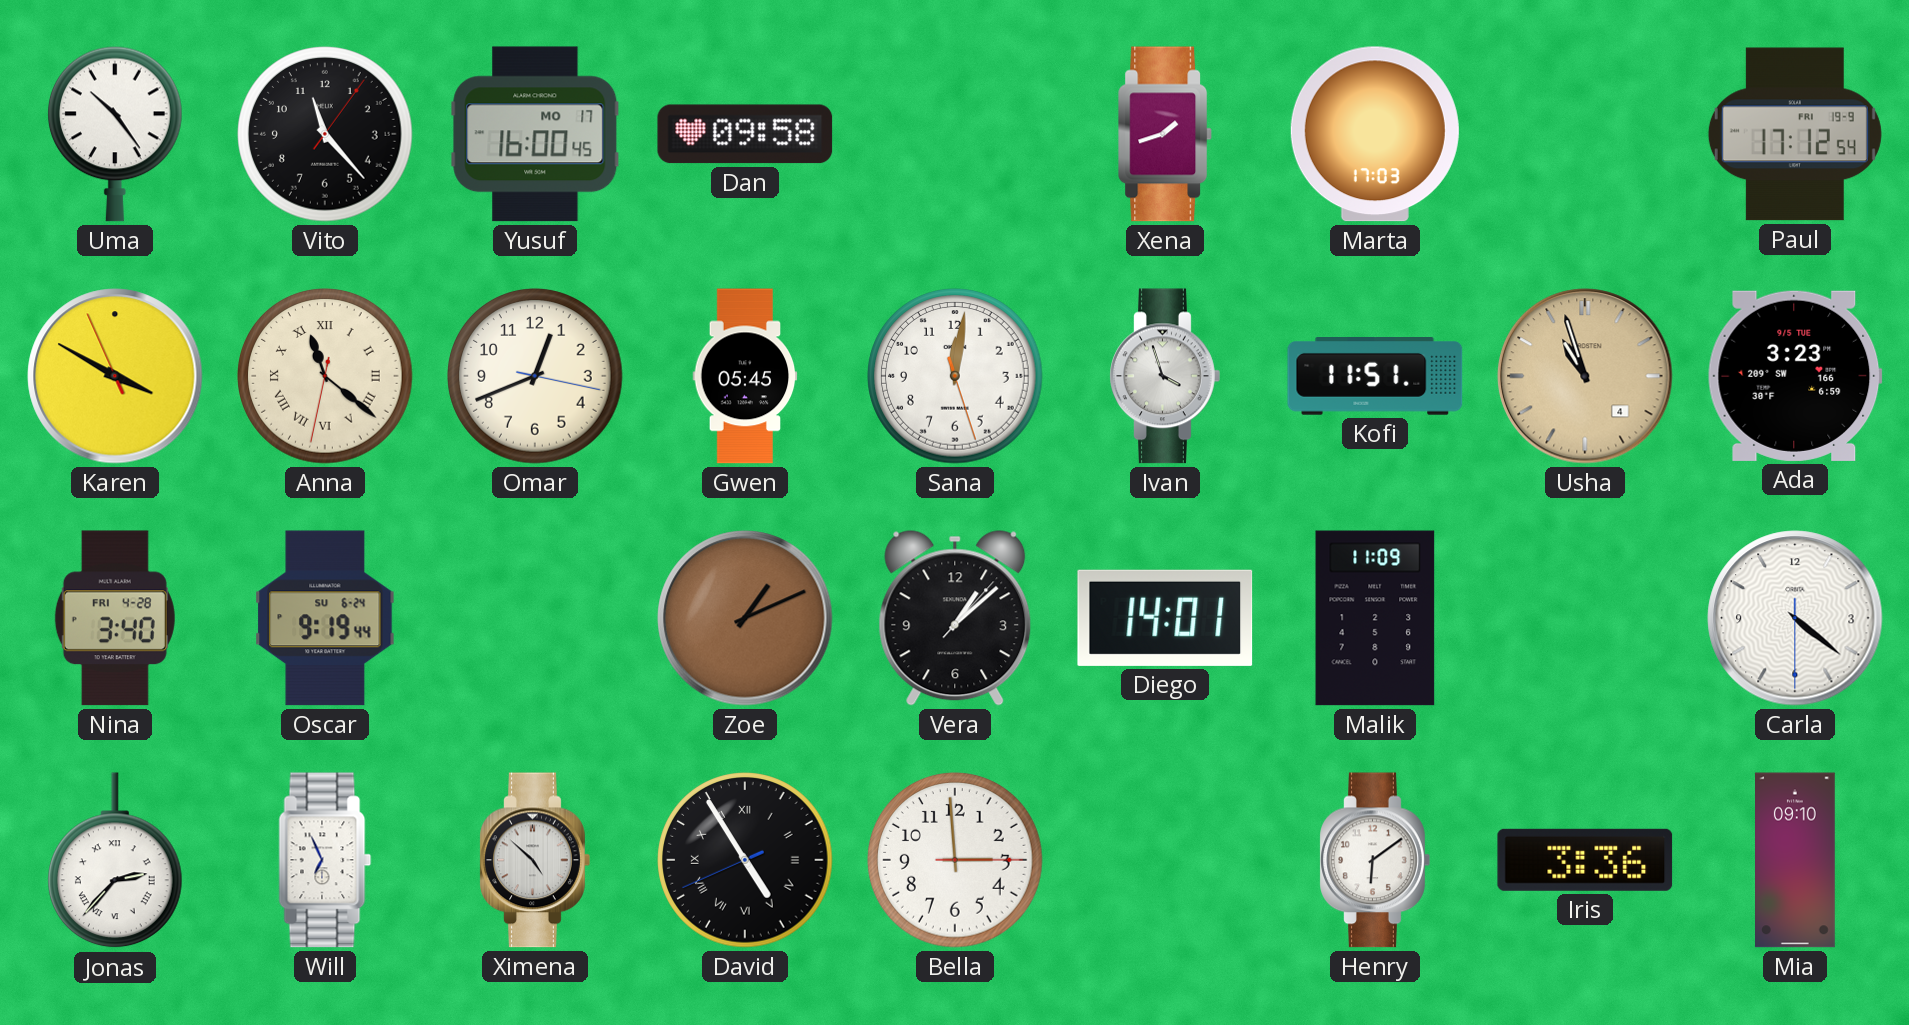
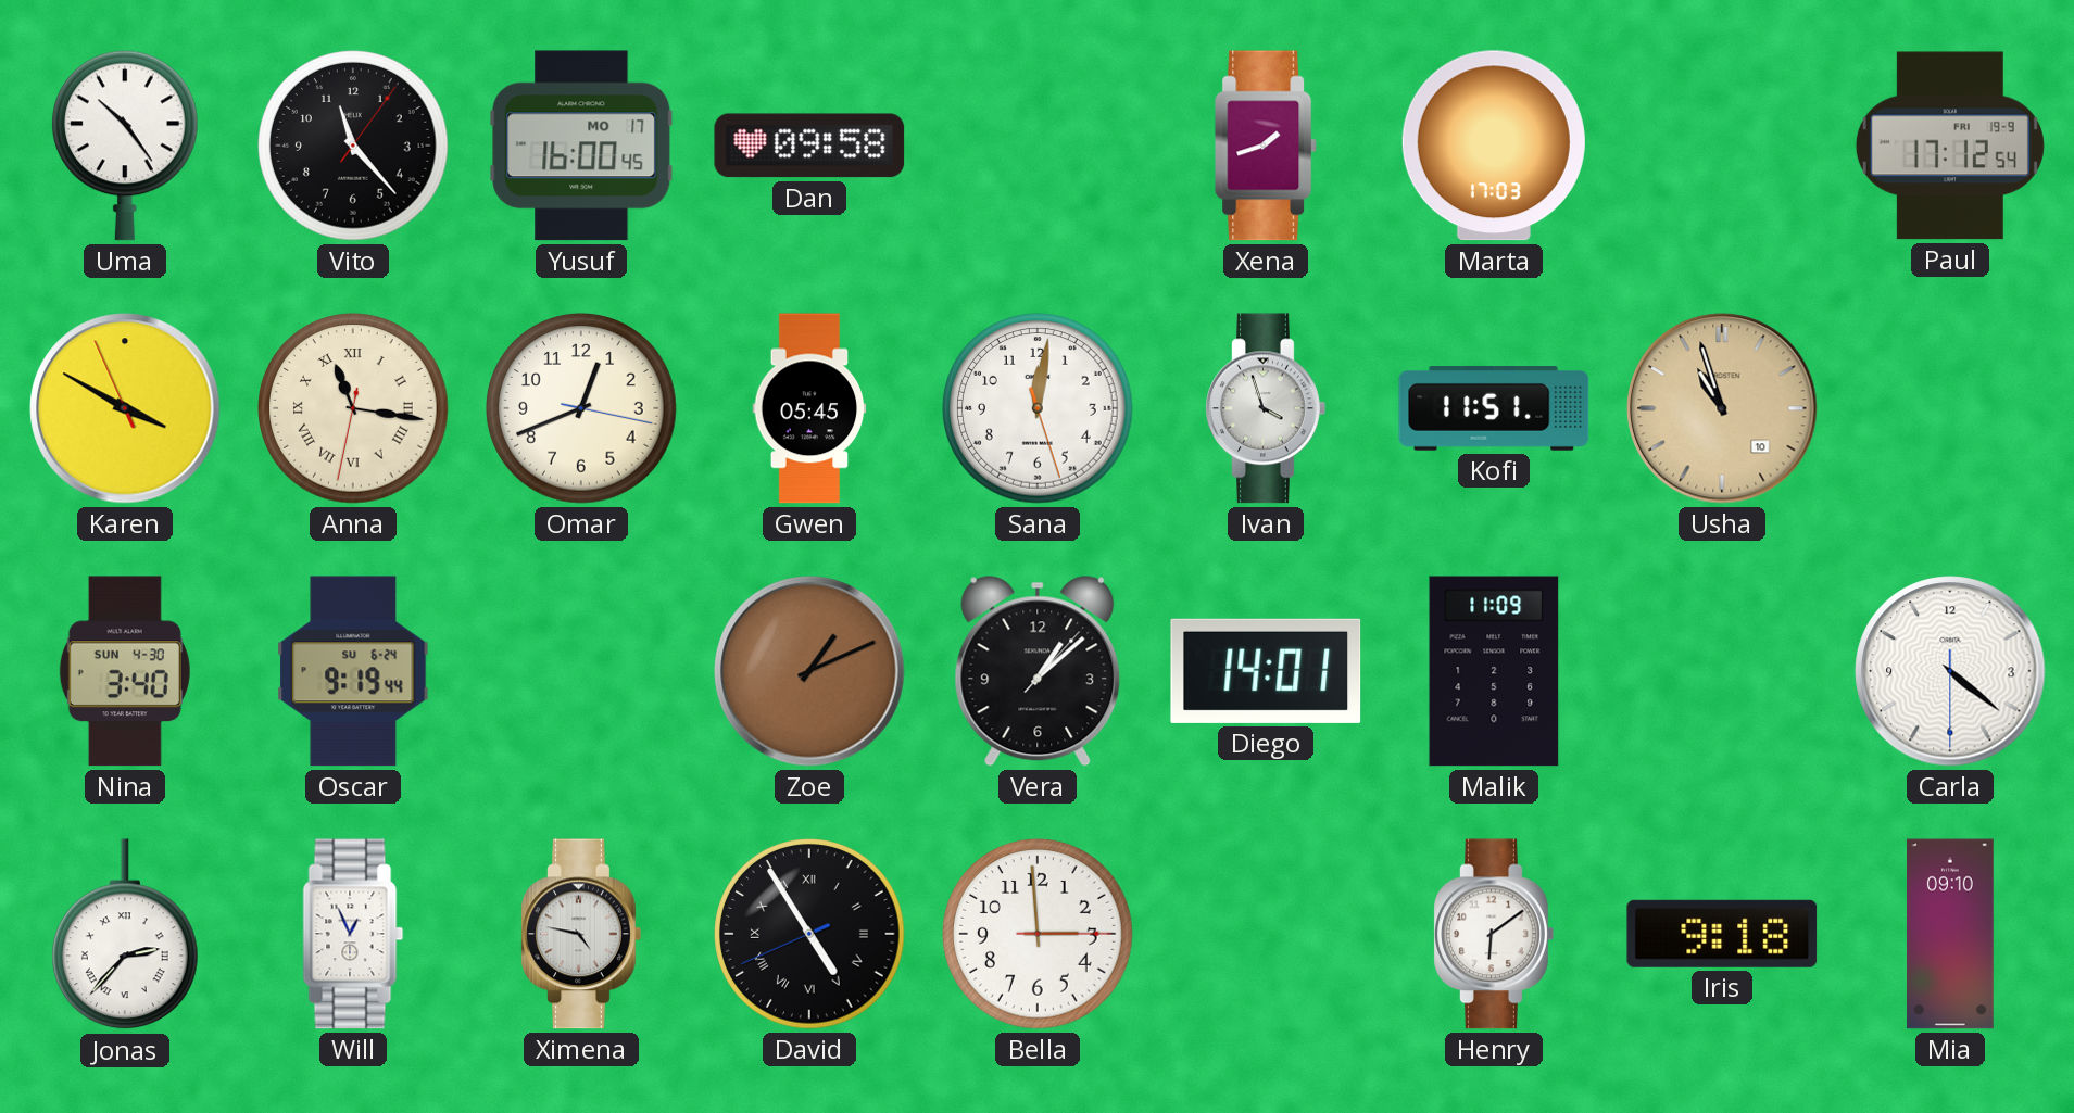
Anna: 11:21 -> 11:16 (353, 408)
Usha date: 4 -> 10 (1722, 408)
Ada: 3:23 -> none (1795, 376)
Nina date: FRI 4-28 -> SUN 4-30 (125, 671)
Will: 6:56 -> 12:56 (353, 934)
Ximena: 4:52 -> 4:47 (581, 934)
Iris: 3:36 -> 9:18 (1722, 934)
